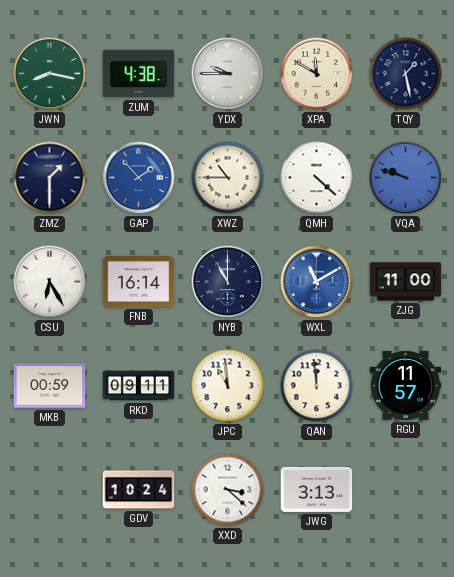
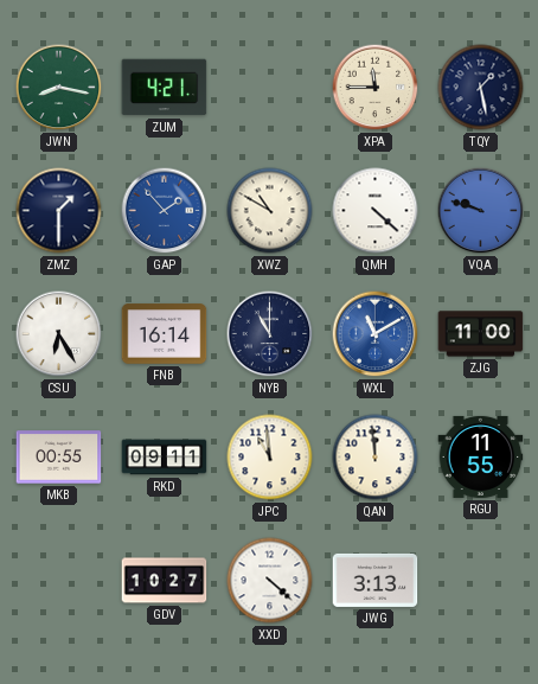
ZUM: 4:38 -> 4:21 (165, 88)
YDX: 9:45 -> none (228, 74)
XPA: 11:50 -> 11:45 (376, 88)
XWZ: 10:45 -> 10:50 (270, 211)
MKB: 00:59 -> 00:55 (59, 458)
RGU: 11:57 -> 11:55 (481, 456)
GDV: 10:24 -> 10:27 (165, 581)
XXD: 3:22 -> 4:22 (270, 581)
